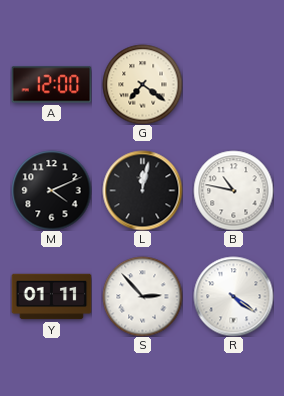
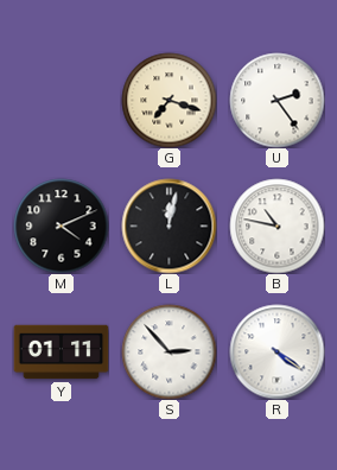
A: 12:00 -> none (51, 85)
G: 7:21 -> 7:18 (168, 100)
U: none -> 2:24 (276, 100)
